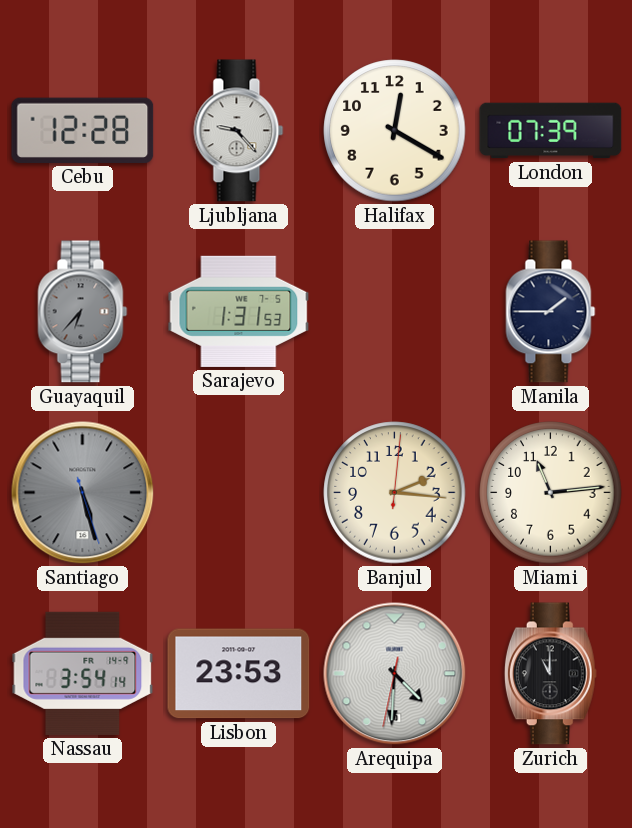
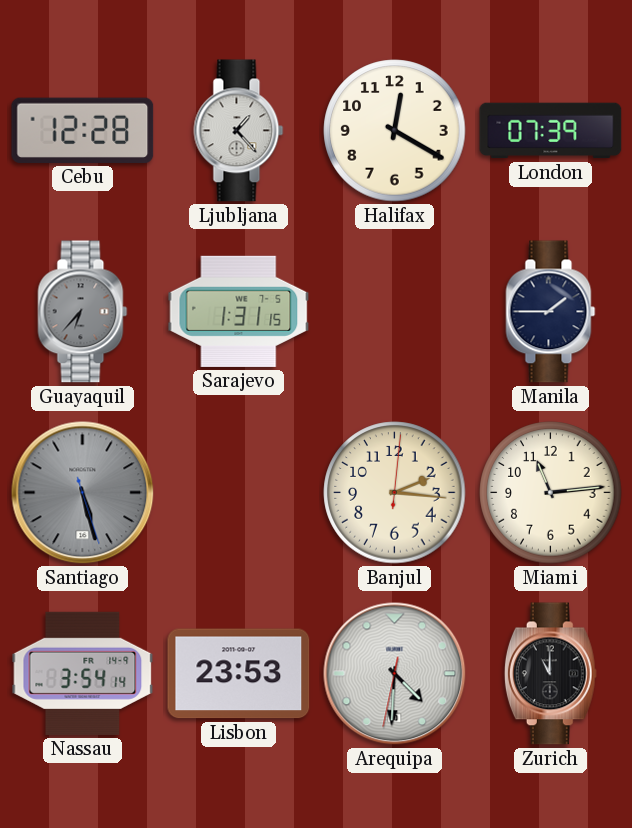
Ljubljana: 9:23 -> 1:23 (239, 131)
Sarajevo: 1:31:53 -> 1:31:15 (239, 311)
